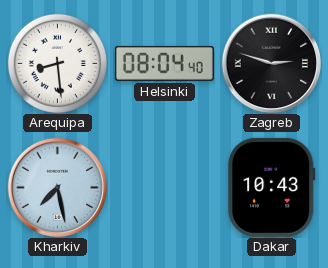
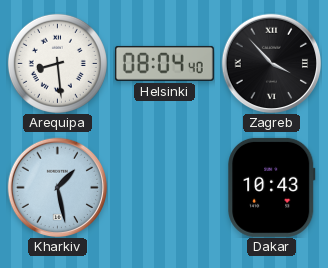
Zagreb: 2:48 -> 3:53 (271, 63)
Kharkiv: 7:28 -> 1:28 (57, 187)
